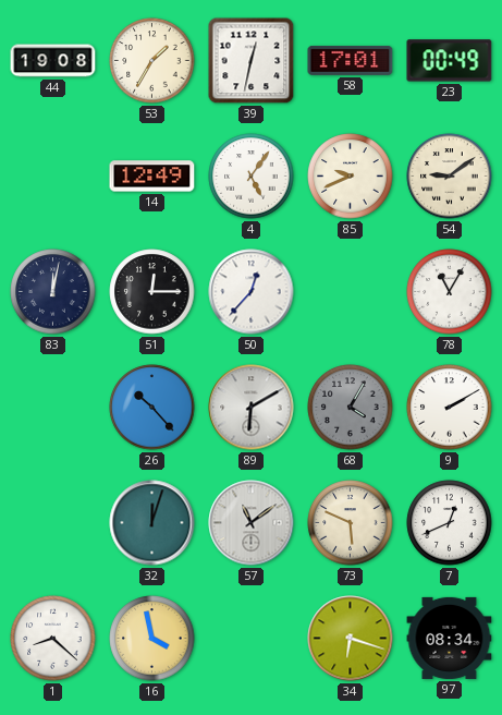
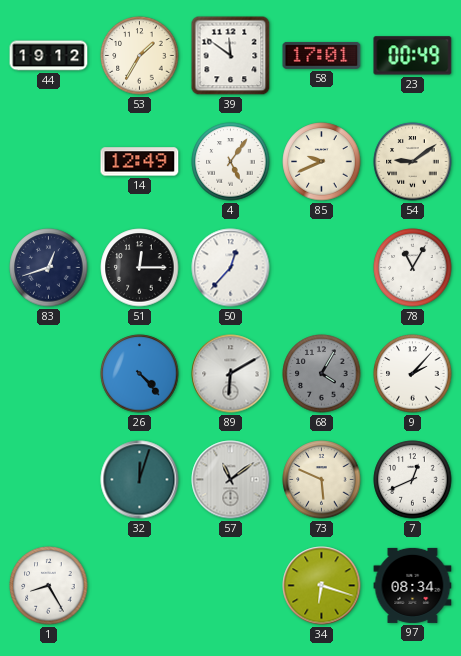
44: 19:08 -> 19:12 (49, 56)
39: 12:32 -> 11:51 (231, 56)
83: 12:02 -> 12:42 (49, 268)
26: 10:23 -> 4:23 (140, 374)
9: 2:10 -> 2:07 (413, 374)
1: 8:22 -> 8:25 (49, 586)
16: 3:58 -> none (152, 639)
